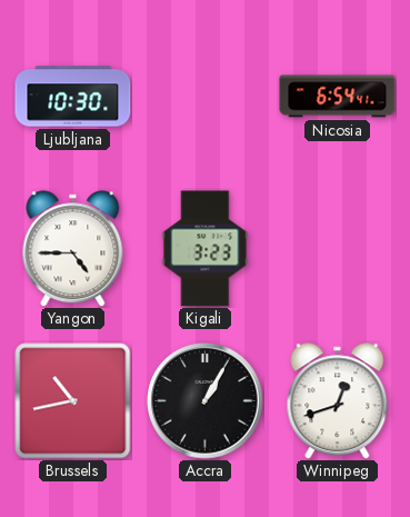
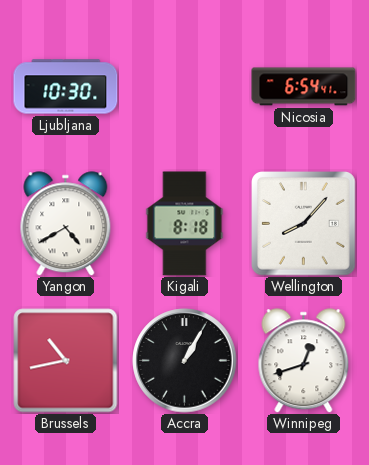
Yangon: 4:45 -> 4:40 (66, 224)
Kigali: 3:23 -> 8:18 (185, 224)
Wellington: none -> 8:07 (304, 224)
